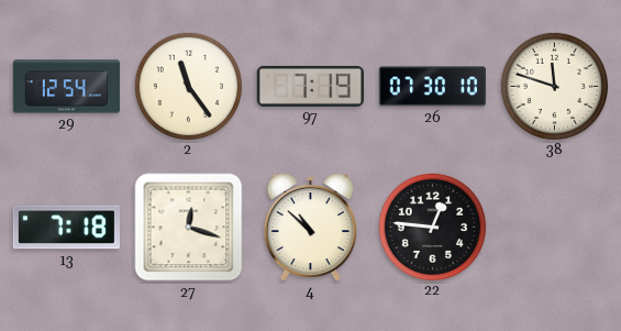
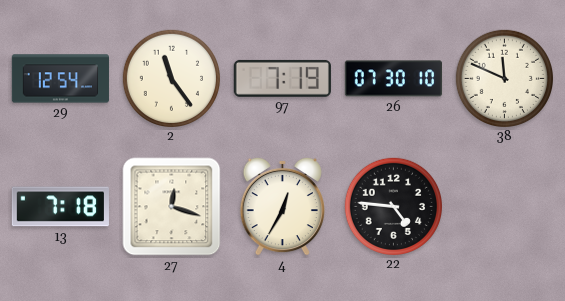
38: 11:48 -> 11:49 (504, 78)
4: 10:52 -> 12:35 (282, 206)
22: 12:46 -> 4:46 (393, 206)
